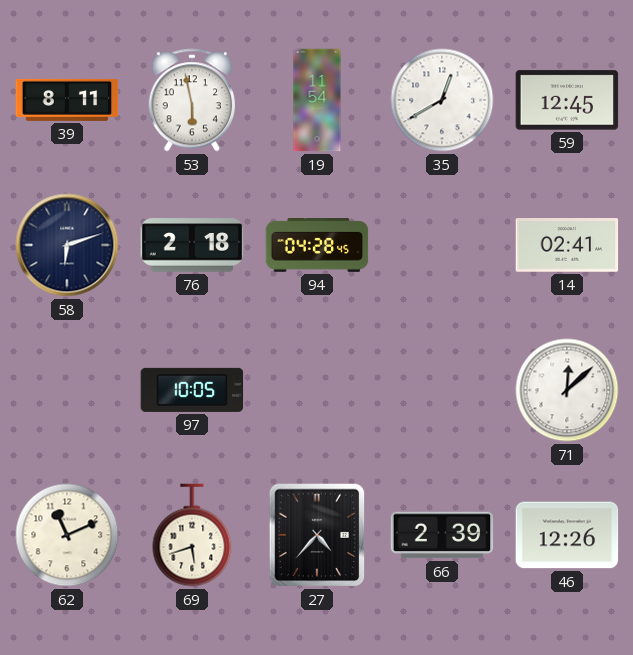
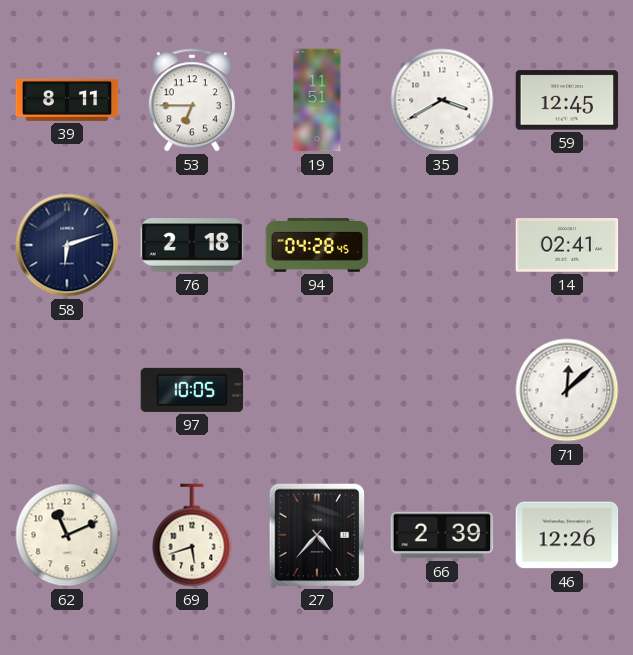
53: 5:58 -> 6:45 (191, 100)
19: 11:54 -> 11:51 (317, 100)
35: 12:40 -> 3:40 (442, 100)
